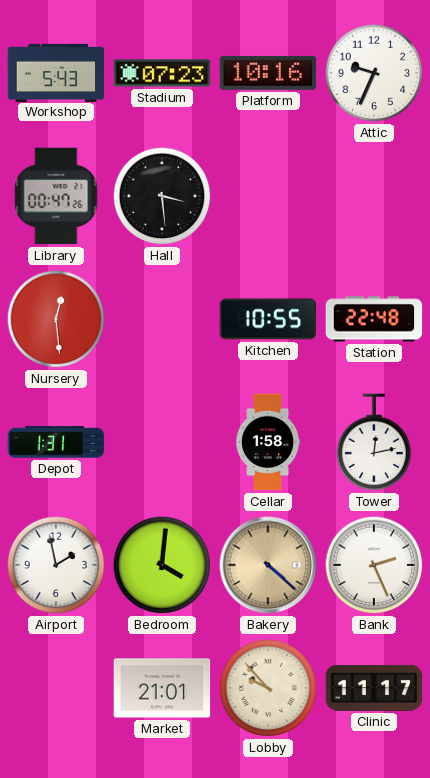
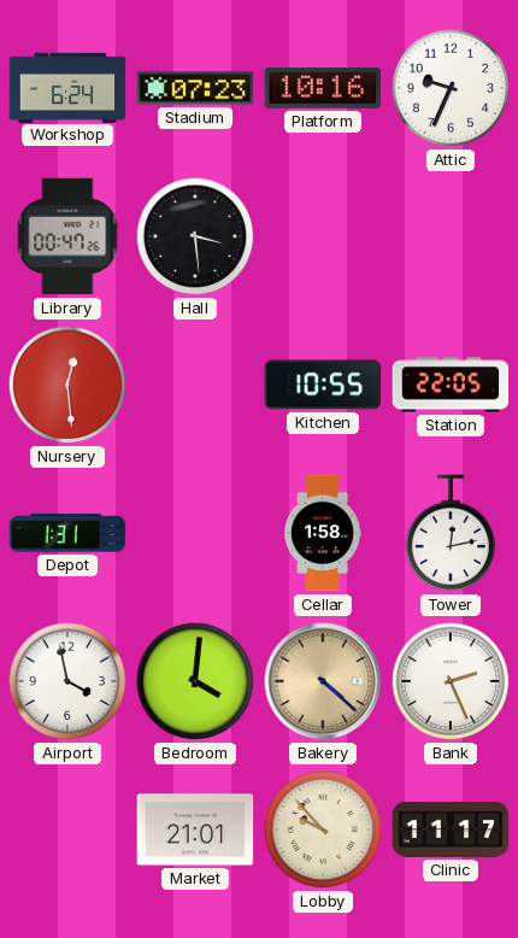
Workshop: 5:43 -> 6:24 (67, 87)
Station: 22:48 -> 22:05 (451, 385)
Airport: 1:58 -> 3:58 (67, 681)
